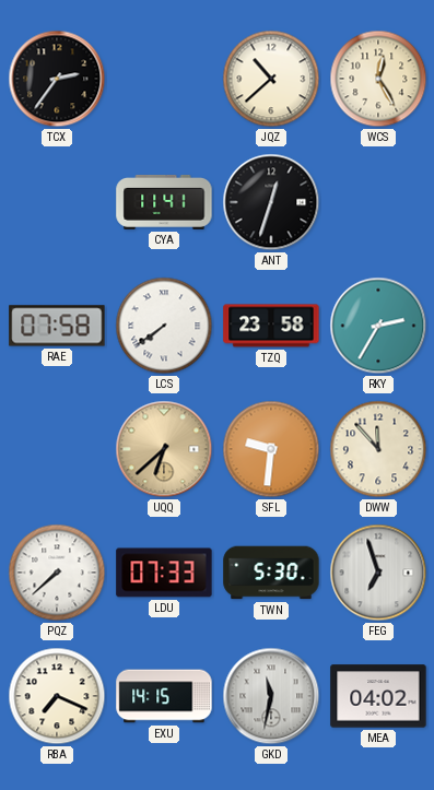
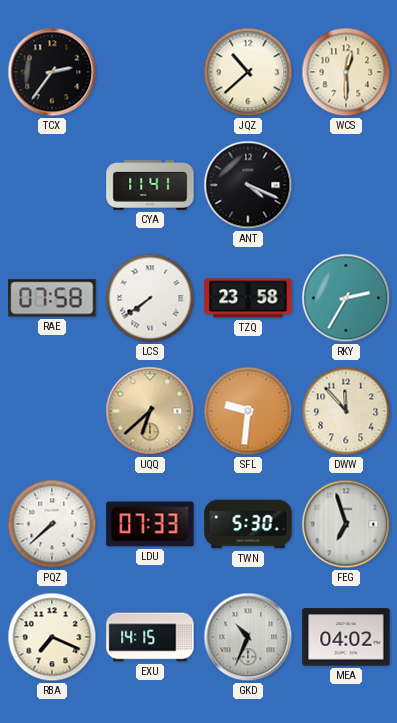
WCS: 12:25 -> 12:30 (346, 72)
ANT: 12:33 -> 4:19 (248, 185)
GKD: 11:32 -> 10:34 (248, 637)
